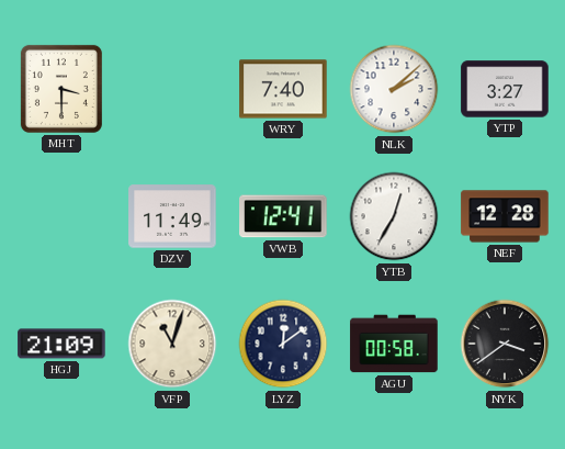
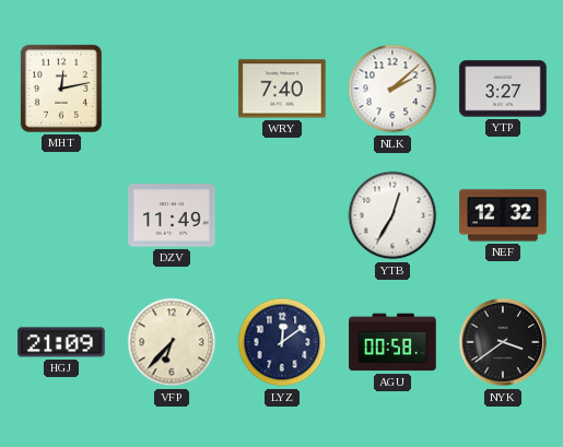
MHT: 3:30 -> 12:13 (61, 89)
VWB: 12:41 -> none (283, 216)
NEF: 12:28 -> 12:32 (503, 215)
VFP: 11:03 -> 6:37 (172, 342)
